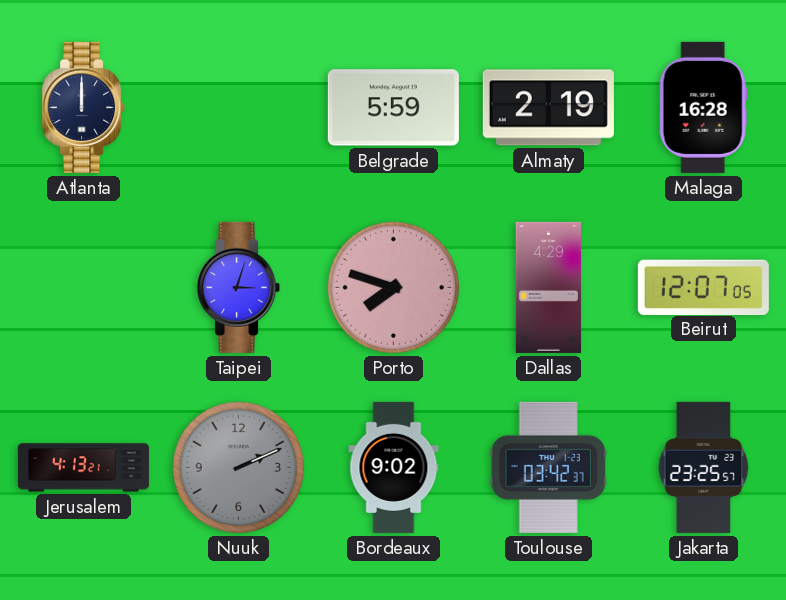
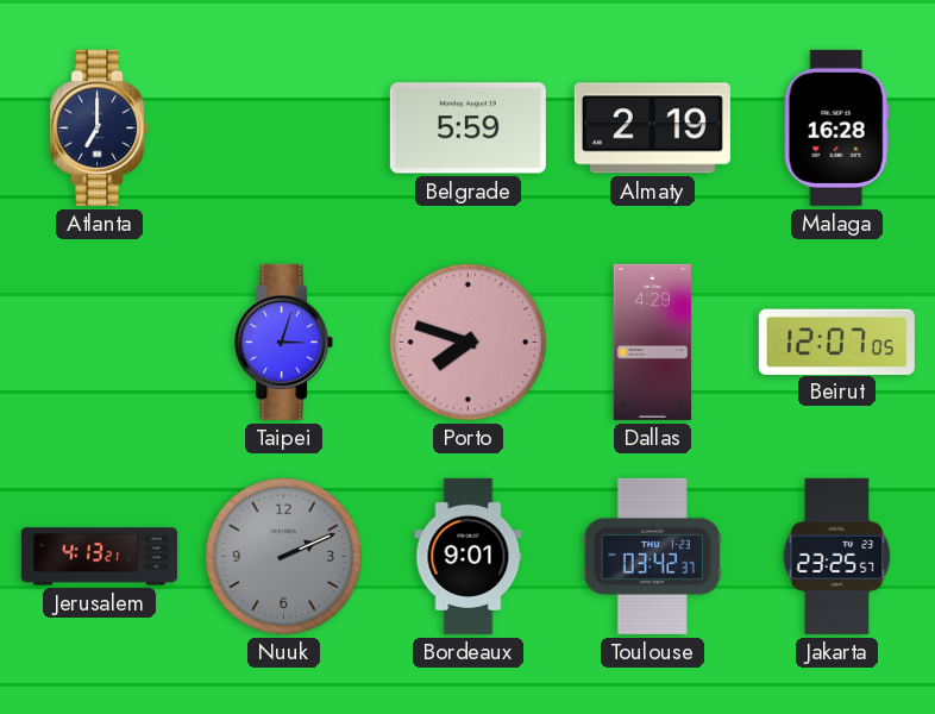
Atlanta: 12:00 -> 7:00 (100, 127)
Bordeaux: 9:02 -> 9:01 (469, 556)
